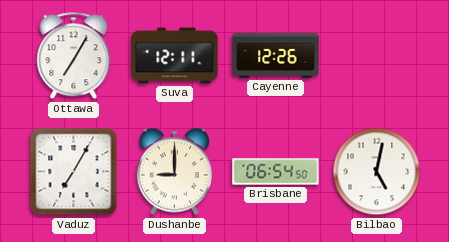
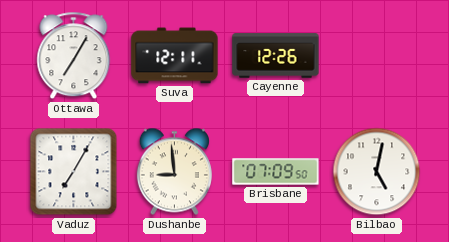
Dushanbe: 9:00 -> 8:59 (174, 172)
Brisbane: 06:54 -> 07:09 (276, 172)
